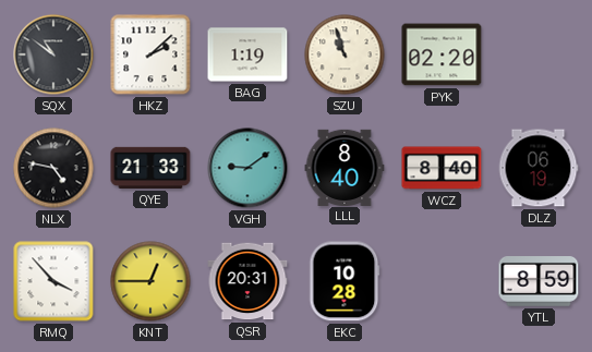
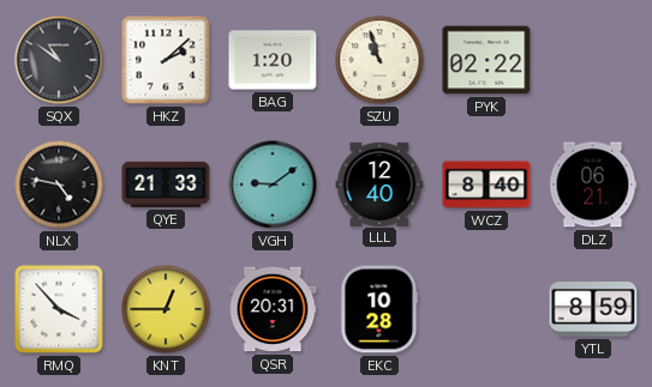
BAG: 1:19 -> 1:20 (273, 60)
PYK: 02:20 -> 02:22 (486, 60)
LLL: 8:40 -> 12:40 (379, 183)
DLZ: 06:19 -> 06:21 (593, 185)
